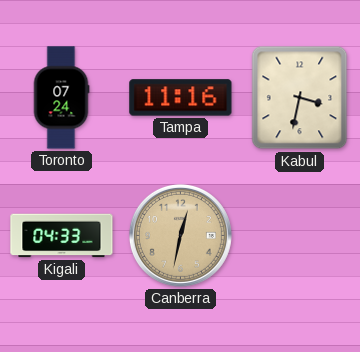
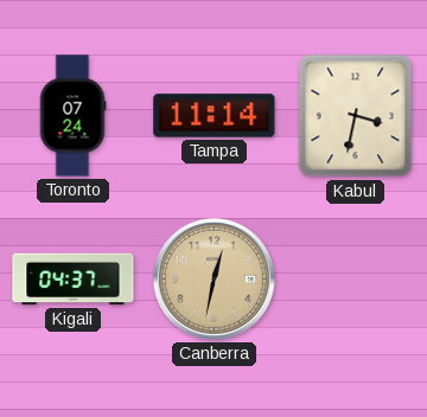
Tampa: 11:16 -> 11:14 (215, 116)
Kigali: 04:33 -> 04:37 (74, 280)
